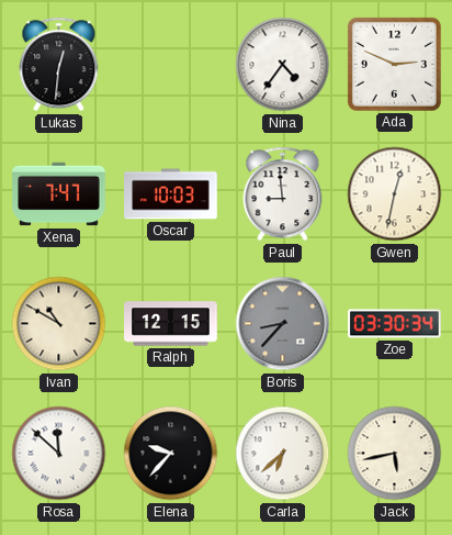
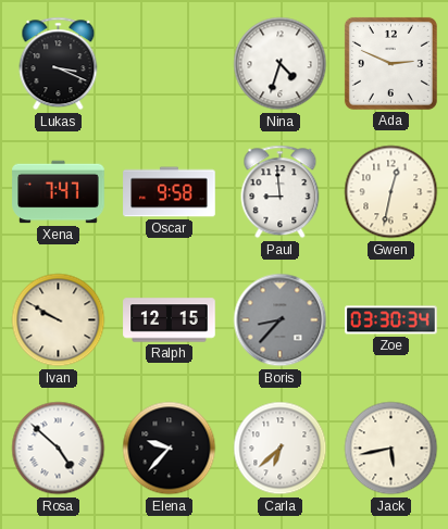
Lukas: 12:31 -> 3:19 (59, 64)
Nina: 4:36 -> 4:33 (281, 64)
Oscar: 10:03 -> 9:58 (170, 192)
Ivan: 10:50 -> 9:50 (59, 320)
Rosa: 11:52 -> 4:52 (59, 449)
